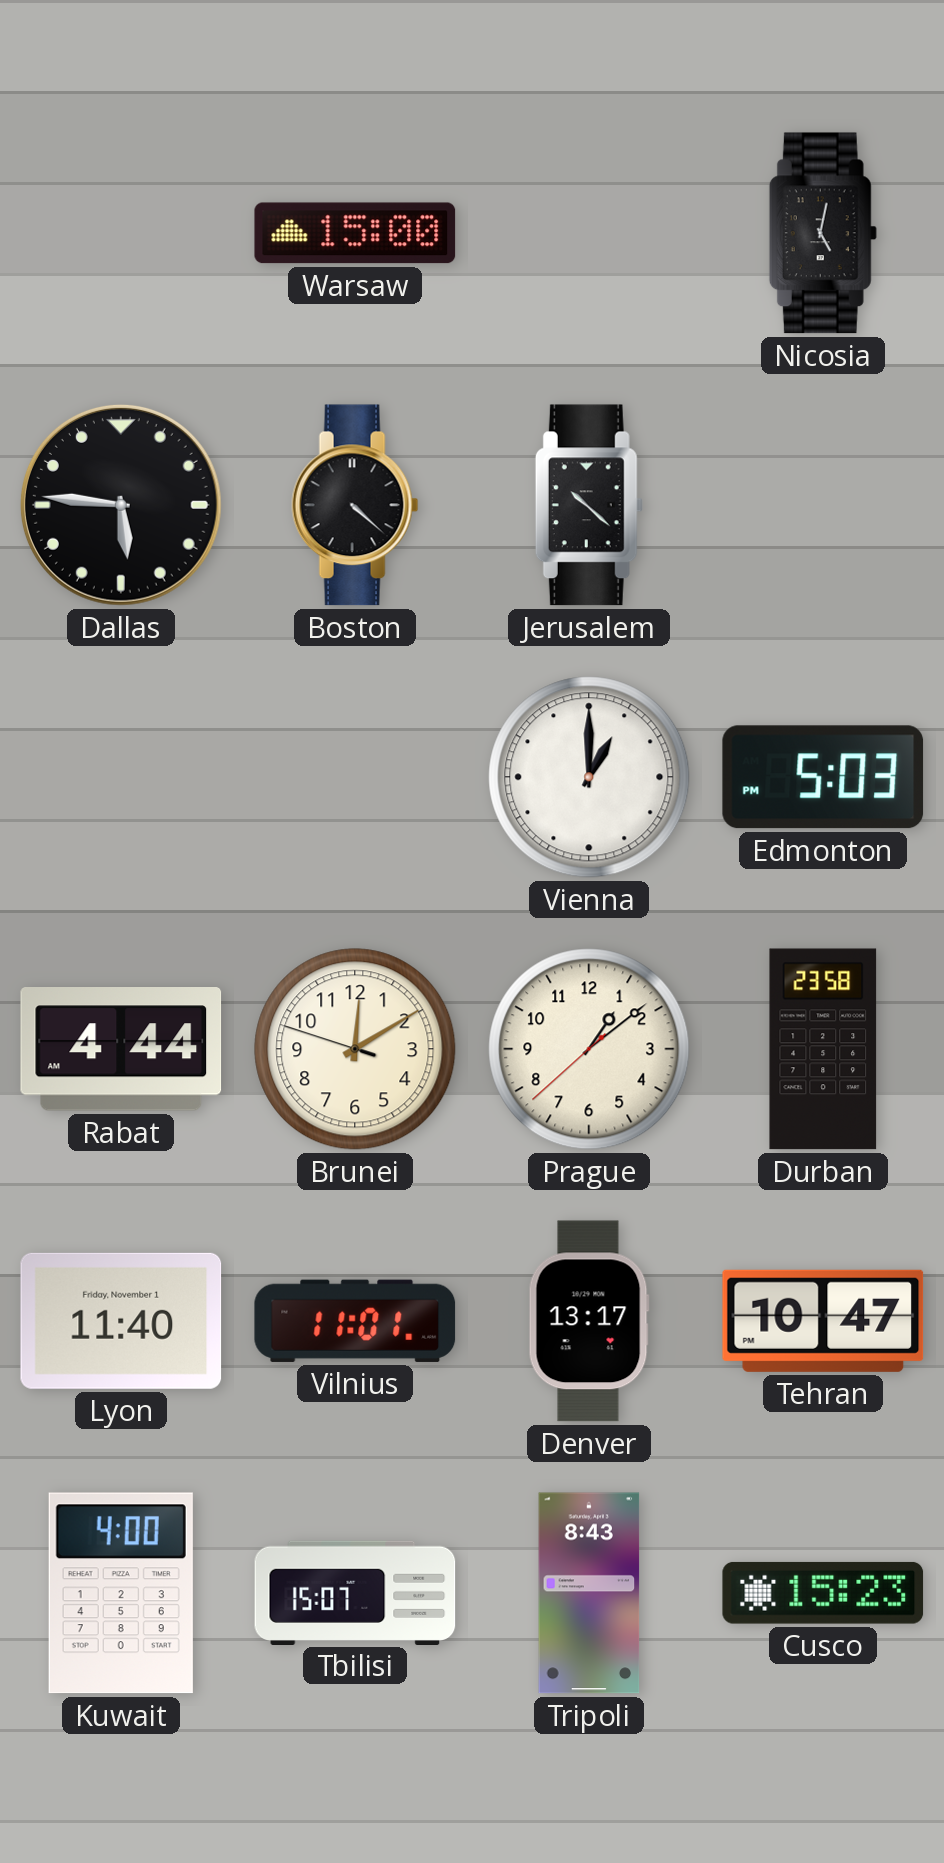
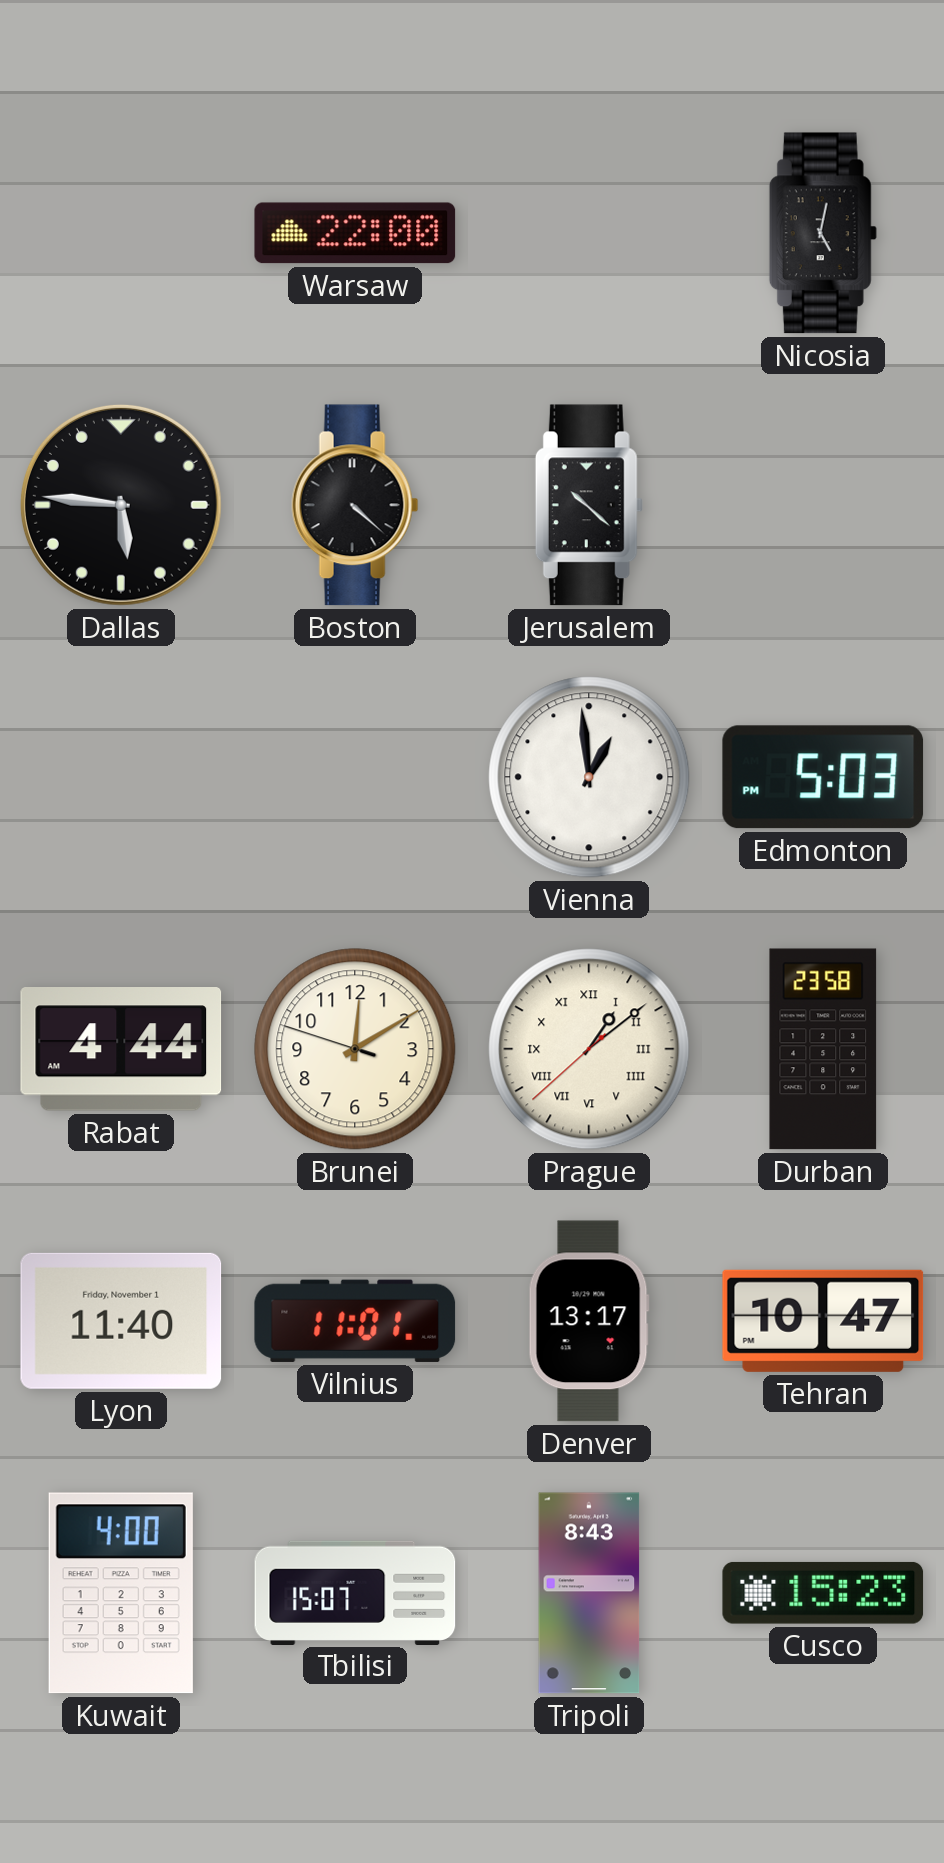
Warsaw: 15:00 -> 22:00 (355, 233)
Vienna: 1:00 -> 12:59 (589, 777)
Prague numerals: Arabic -> Roman (589, 1049)
